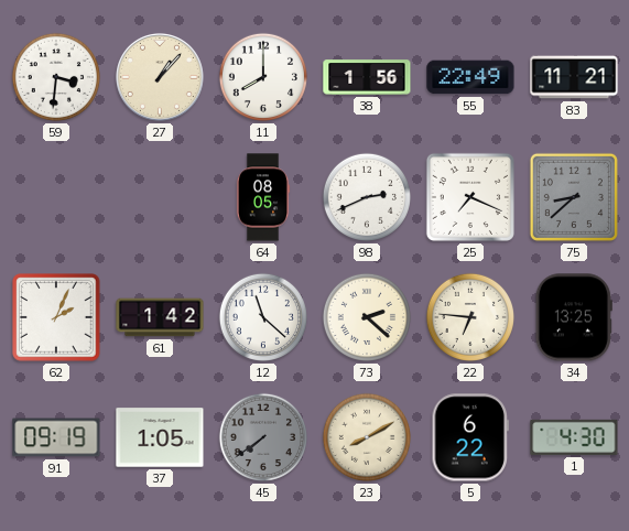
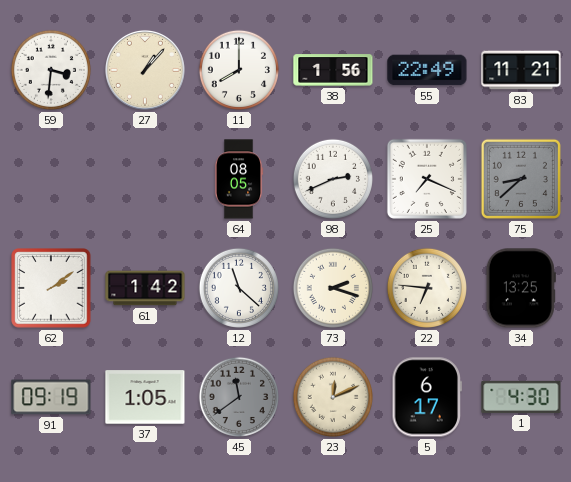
62: 2:04 -> 2:09 (51, 288)
73: 2:22 -> 2:18 (333, 288)
45: 7:39 -> 11:39 (239, 397)
23: 8:10 -> 12:11 (333, 397)
5: 6:22 -> 6:17 (426, 397)
